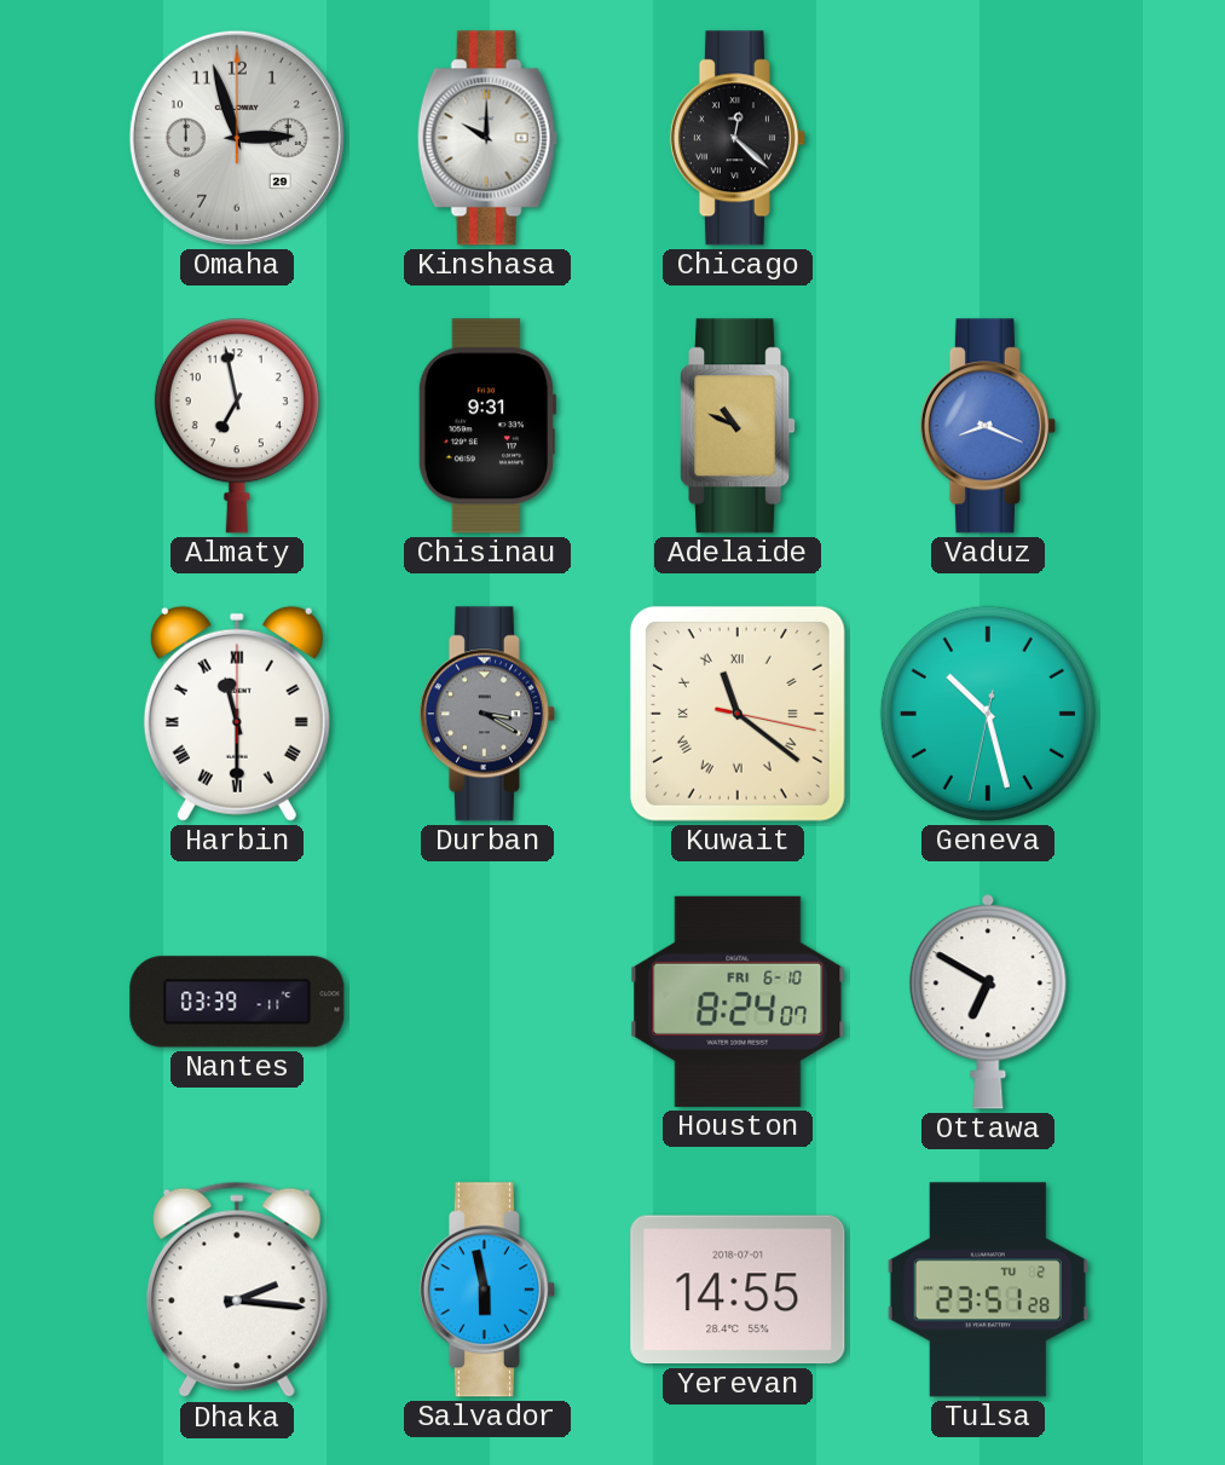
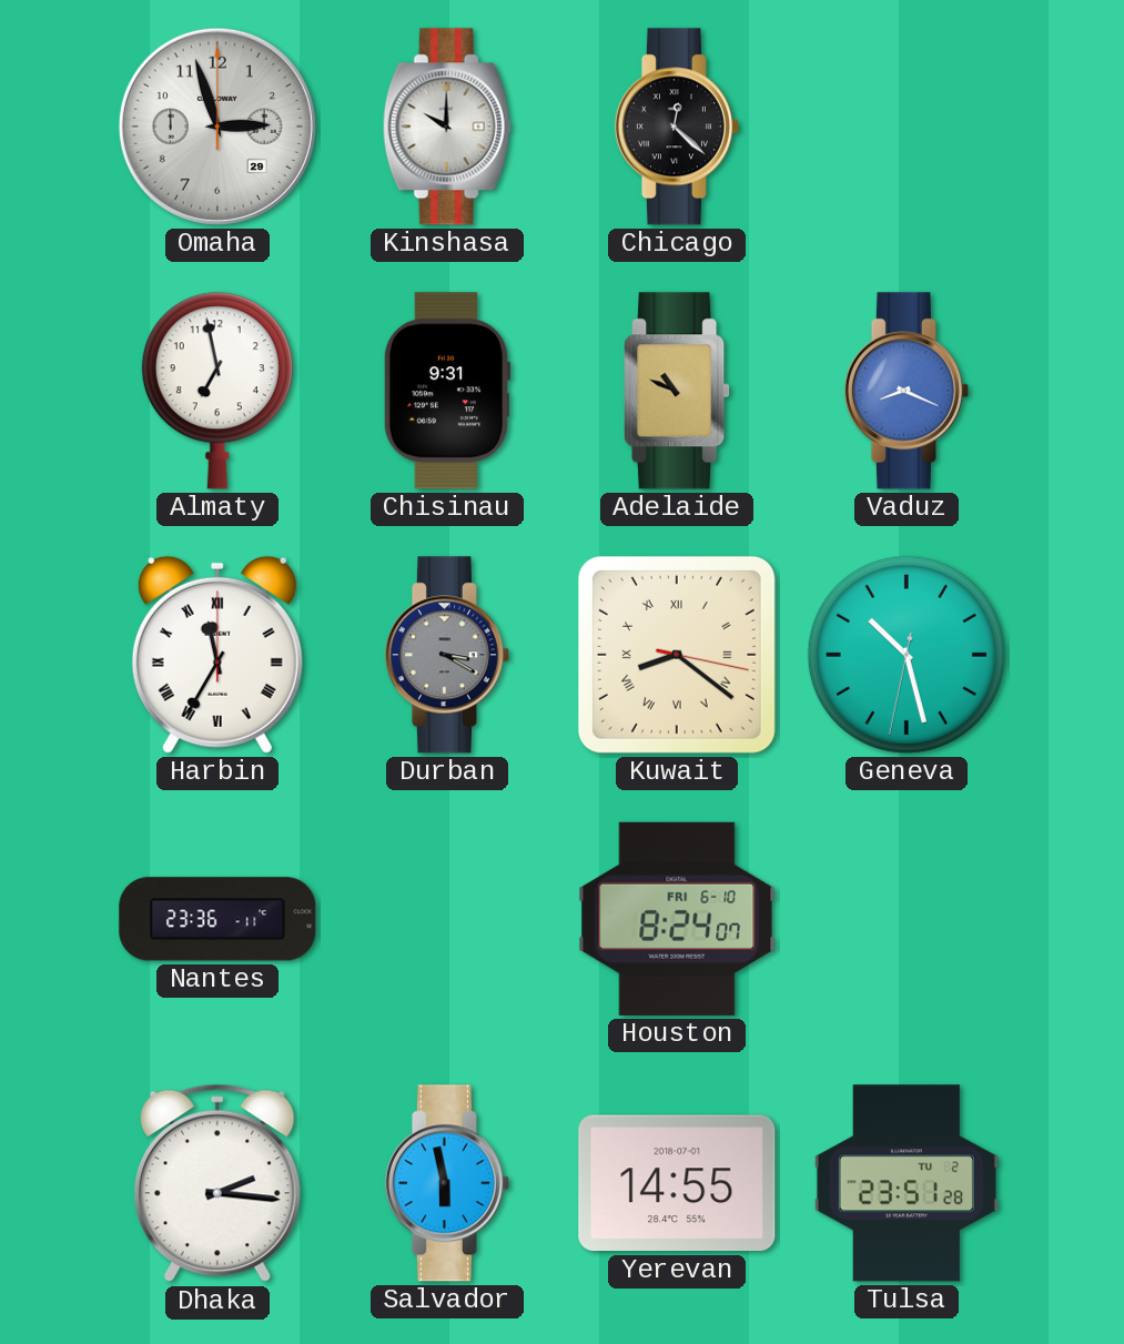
Harbin: 11:30 -> 11:35 (217, 655)
Kuwait: 11:21 -> 8:21 (677, 655)
Nantes: 03:39 -> 23:36 (217, 919)
Ottawa: 6:50 -> none (988, 1002)
